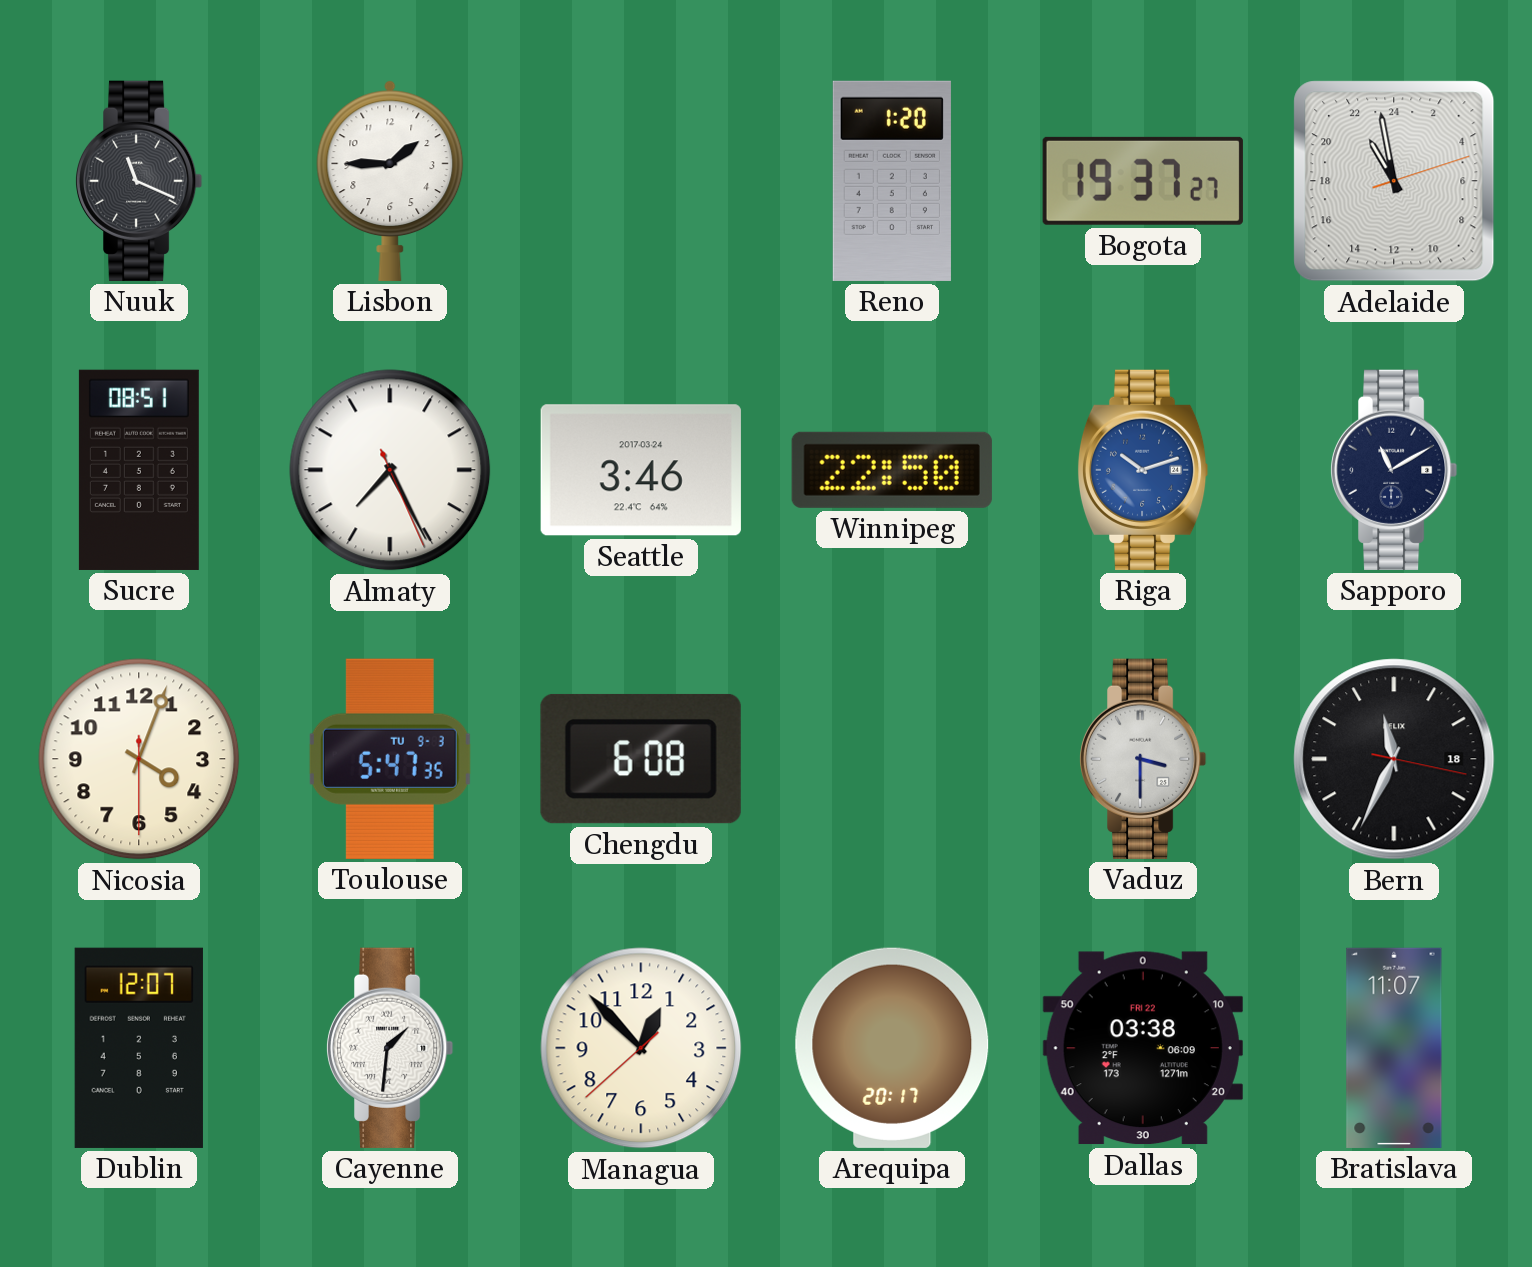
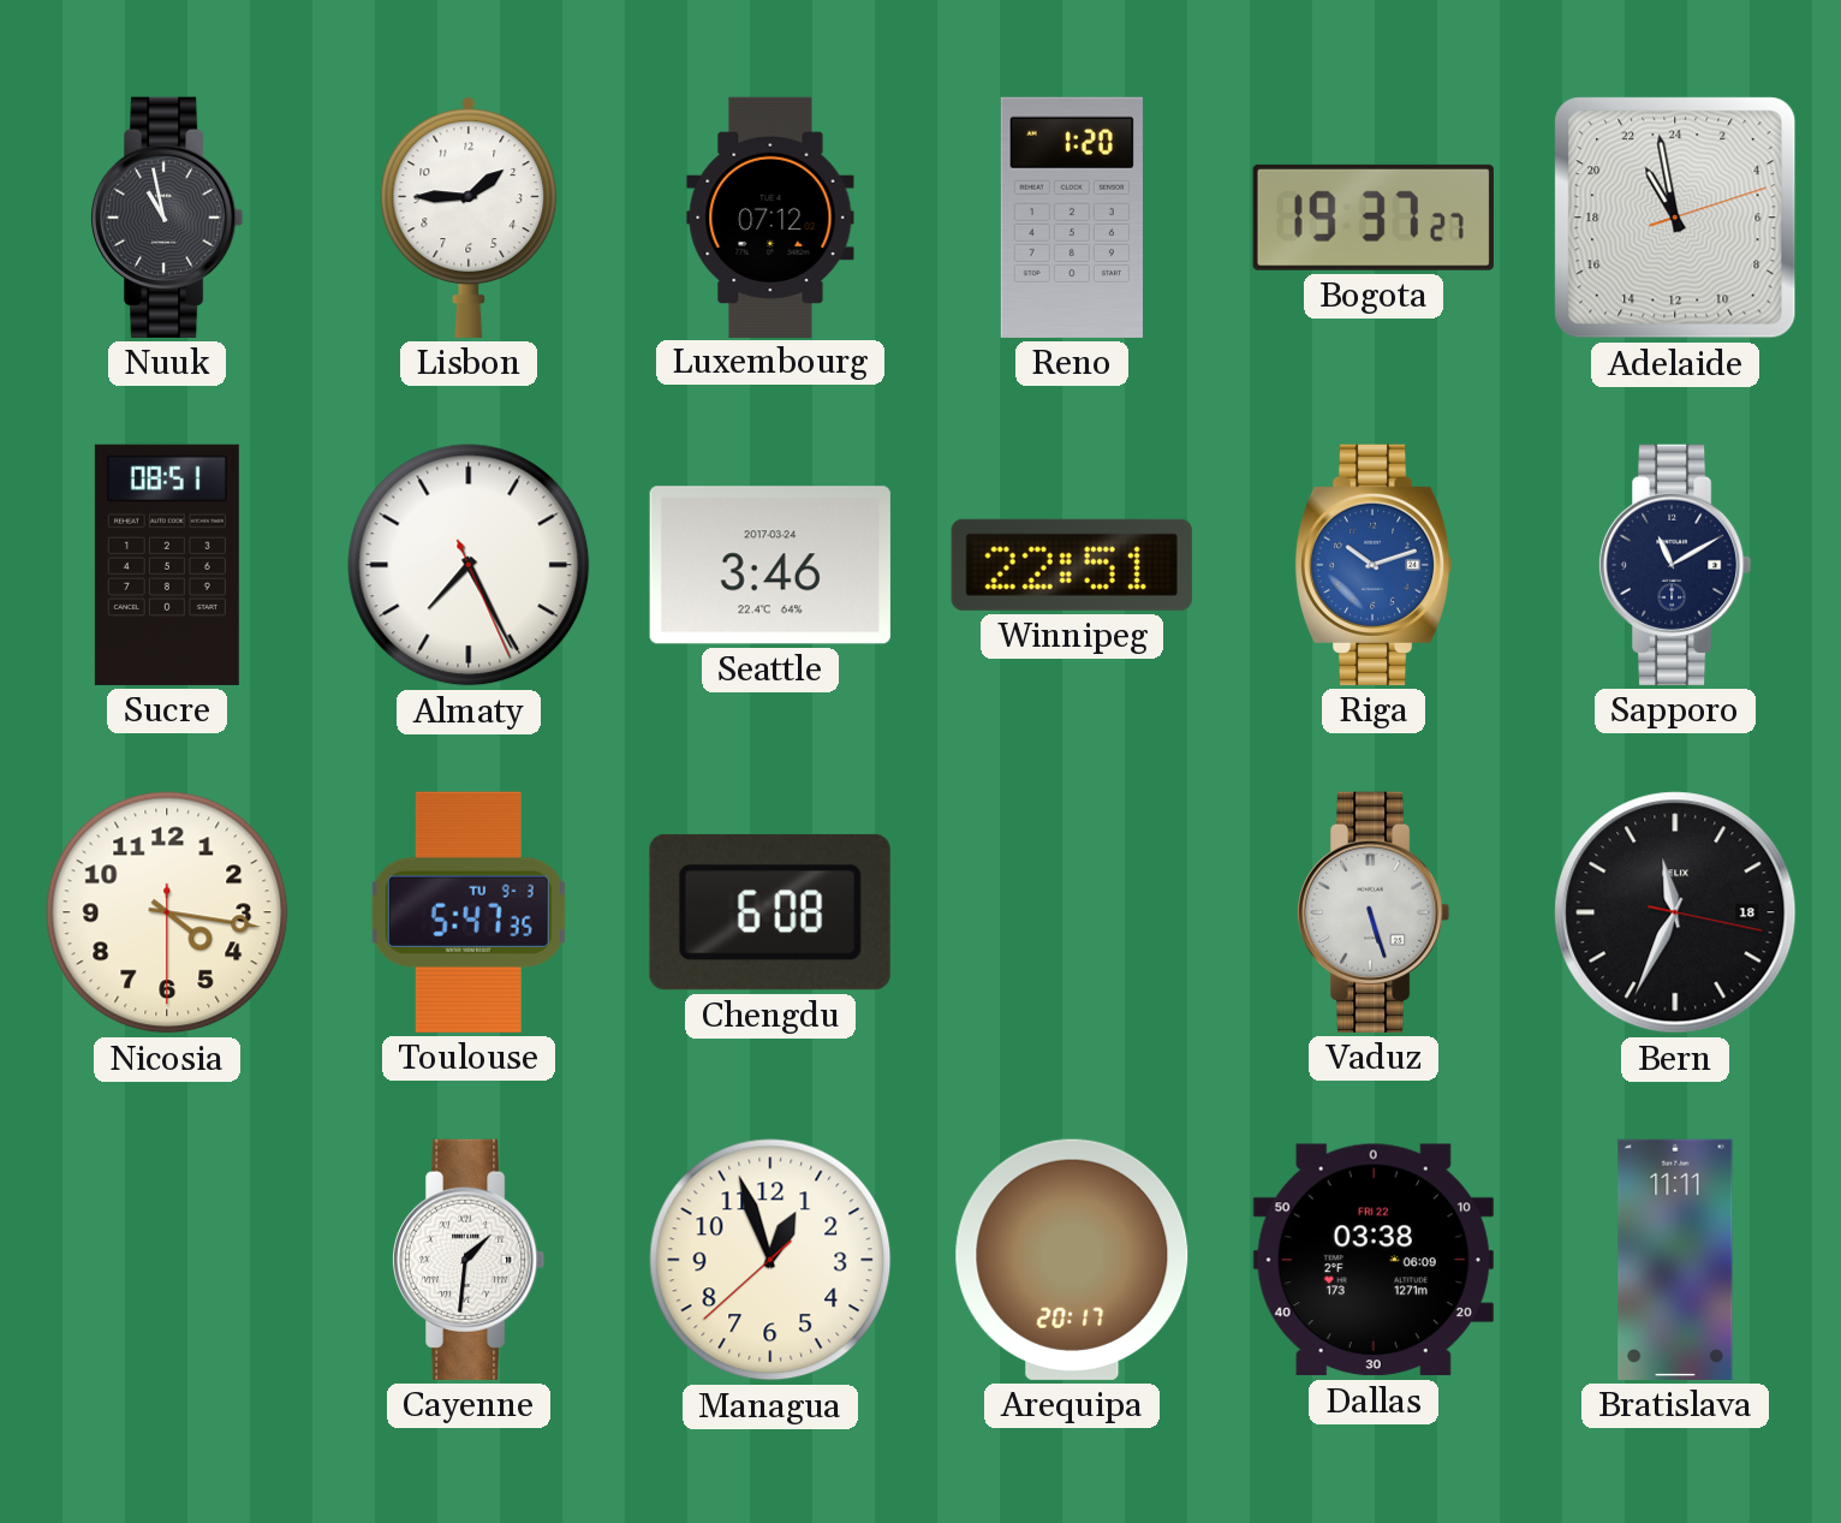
Nuuk: 11:19 -> 10:58 (167, 218)
Luxembourg: none -> 07:12 (770, 216)
Winnipeg: 22:50 -> 22:51 (1072, 565)
Nicosia: 4:03 -> 4:16 (167, 912)
Vaduz: 3:30 -> 5:27 (1374, 912)
Dublin: 12:07 -> none (139, 1048)
Managua: 12:52 -> 12:56 (770, 1260)
Bratislava: 11:07 -> 11:11 (1675, 1260)
